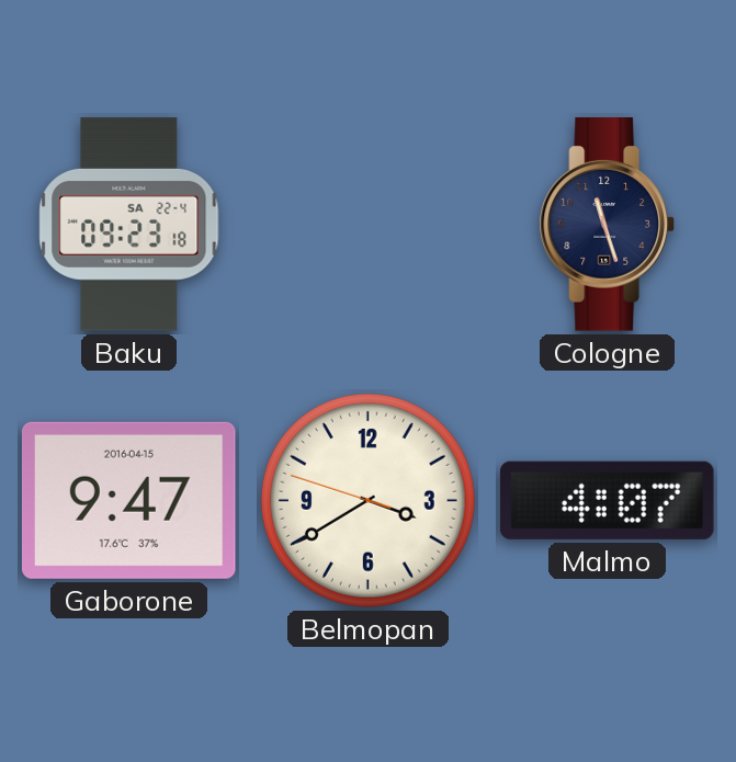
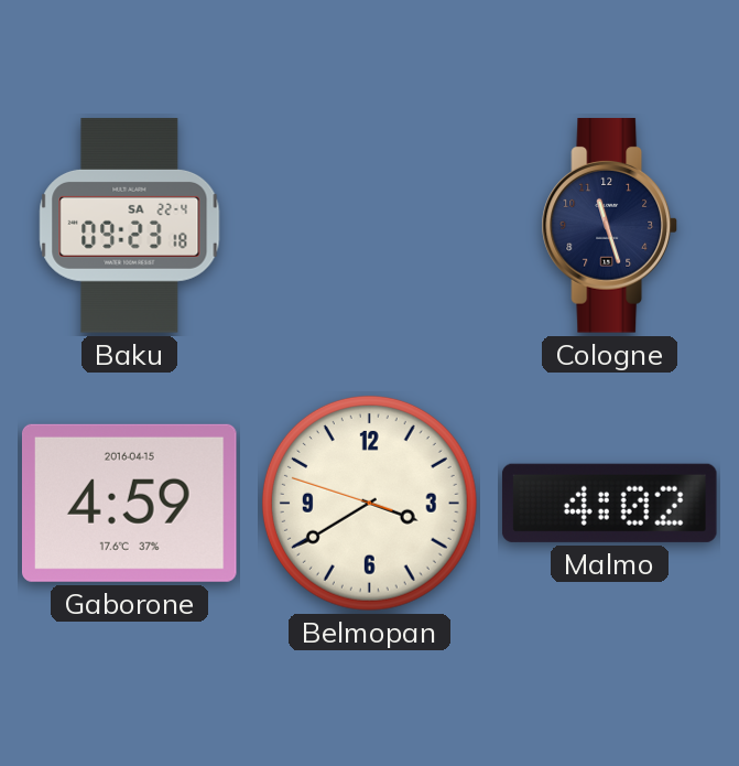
Gaborone: 9:47 -> 4:59 (129, 503)
Malmo: 4:07 -> 4:02 (609, 503)
